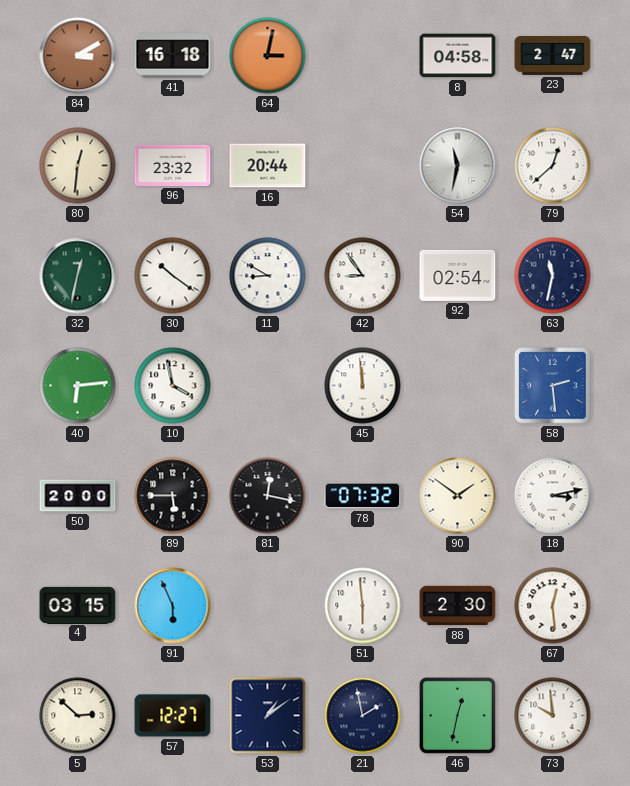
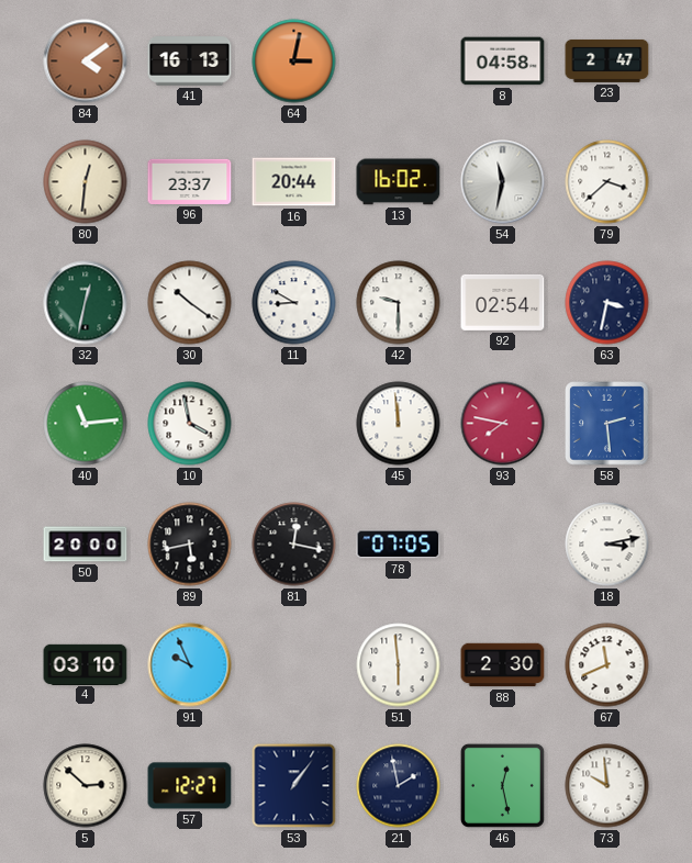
84: 3:10 -> 4:09 (86, 61)
41: 16:18 -> 16:13 (190, 61)
96: 23:32 -> 23:37 (190, 181)
13: none -> 16:02 (399, 182)
79: 12:38 -> 3:38 (607, 182)
42: 8:54 -> 9:30 (399, 303)
63: 11:32 -> 3:32 (607, 303)
40: 6:14 -> 11:14 (86, 424)
93: none -> 7:47 (503, 424)
89: 5:45 -> 5:43 (190, 545)
78: 07:32 -> 07:05 (399, 545)
90: 1:51 -> none (458, 496)
4: 03:15 -> 03:10 (86, 664)
91: 5:56 -> 9:56 (190, 665)
67: 12:29 -> 11:41 (607, 665)
53: 1:09 -> 1:06 (294, 786)
46: 12:32 -> 12:28 (502, 785)
